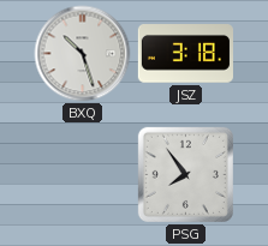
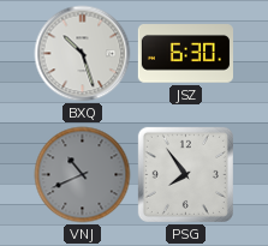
JSZ: 3:18 -> 6:30 (185, 54)
VNJ: none -> 10:41 (83, 175)
